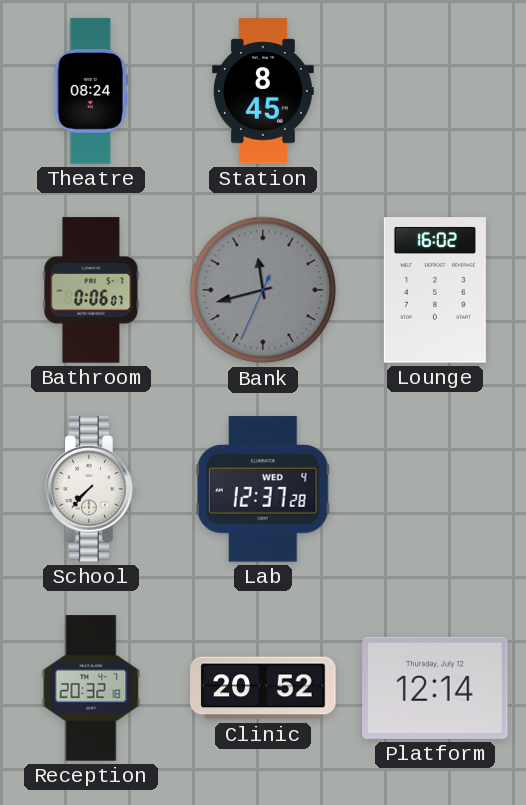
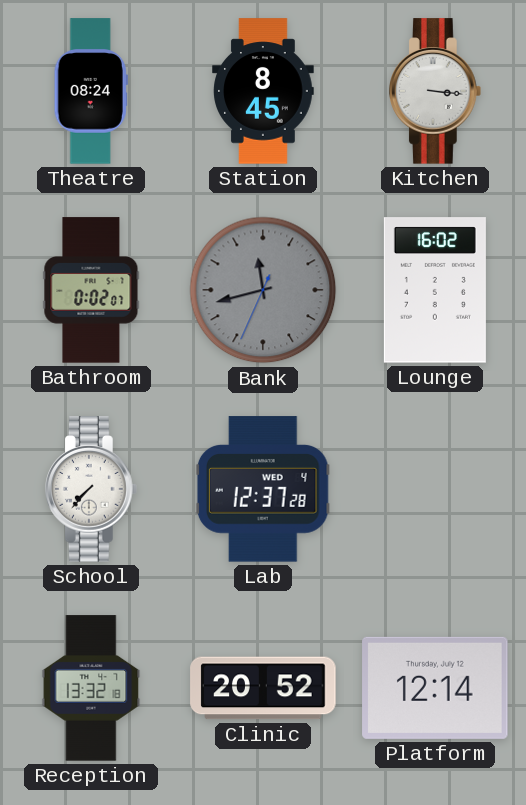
Kitchen: none -> 3:16 (436, 91)
Bathroom: 0:06 -> 0:02 (91, 290)
Reception: 20:32 -> 13:32 (91, 688)
